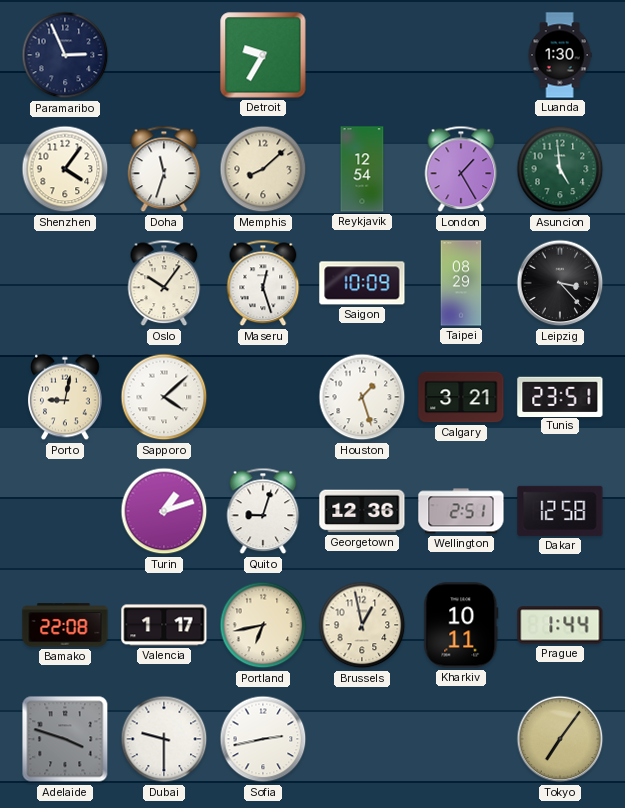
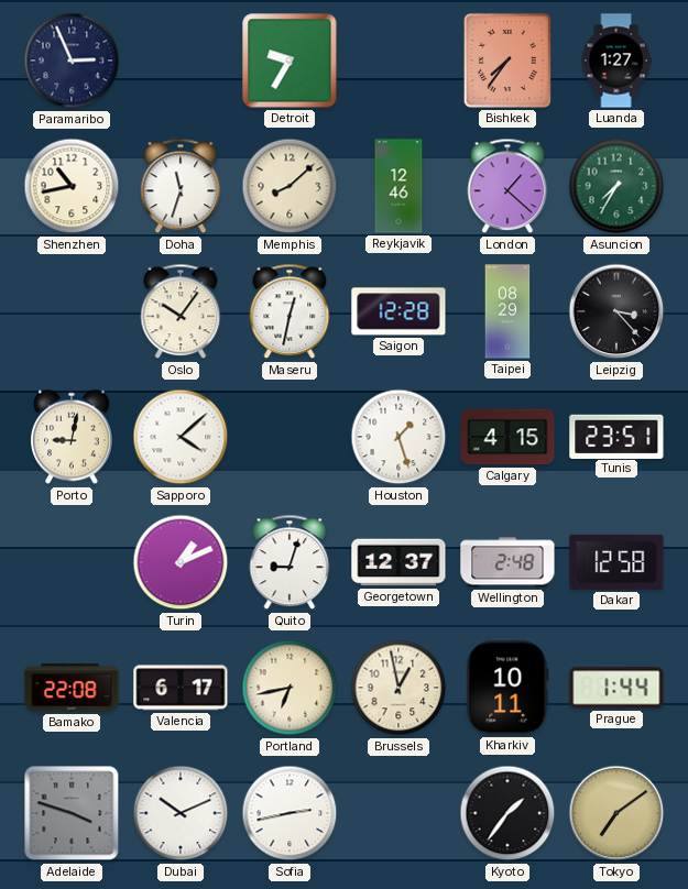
Bishkek: none -> 7:36 (507, 61)
Luanda: 1:30 -> 1:27 (616, 61)
Shenzhen: 4:06 -> 10:43 (72, 186)
Reykjavik: 12:54 -> 12:46 (398, 186)
London: 1:25 -> 1:22 (507, 186)
Asuncion: 4:59 -> 7:35 (616, 186)
Maseru: 12:27 -> 12:32 (290, 311)
Saigon: 10:09 -> 12:28 (398, 311)
Calgary: 3:21 -> 4:15 (507, 437)
Turin: 1:12 -> 1:11 (181, 562)
Georgetown: 12:36 -> 12:37 (398, 562)
Wellington: 2:51 -> 2:48 (507, 562)
Valencia: 1:17 -> 6:17 (181, 688)
Dubai: 9:30 -> 10:11 (181, 813)
Kyoto: none -> 1:36 (507, 813)
Tokyo: 7:06 -> 7:09 (616, 813)
